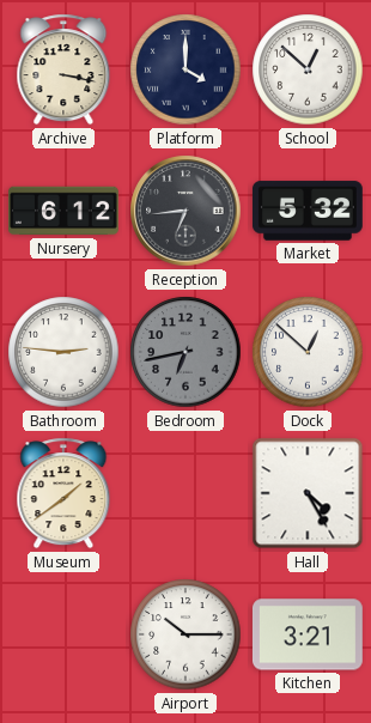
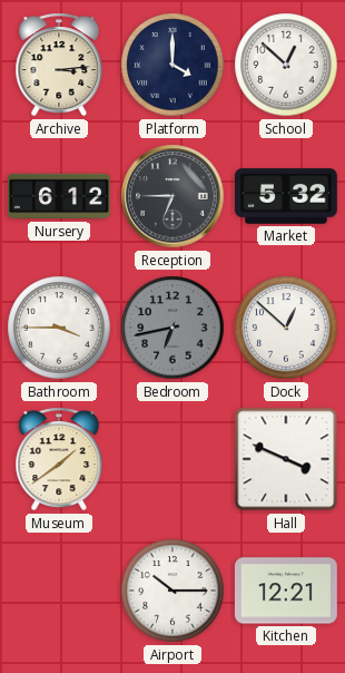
Archive: 3:17 -> 3:14 (59, 65)
Reception: 6:44 -> 6:45 (172, 196)
Bathroom: 2:46 -> 3:45 (59, 328)
Hall: 4:25 -> 3:49 (286, 459)
Kitchen: 3:21 -> 12:21 (286, 591)
